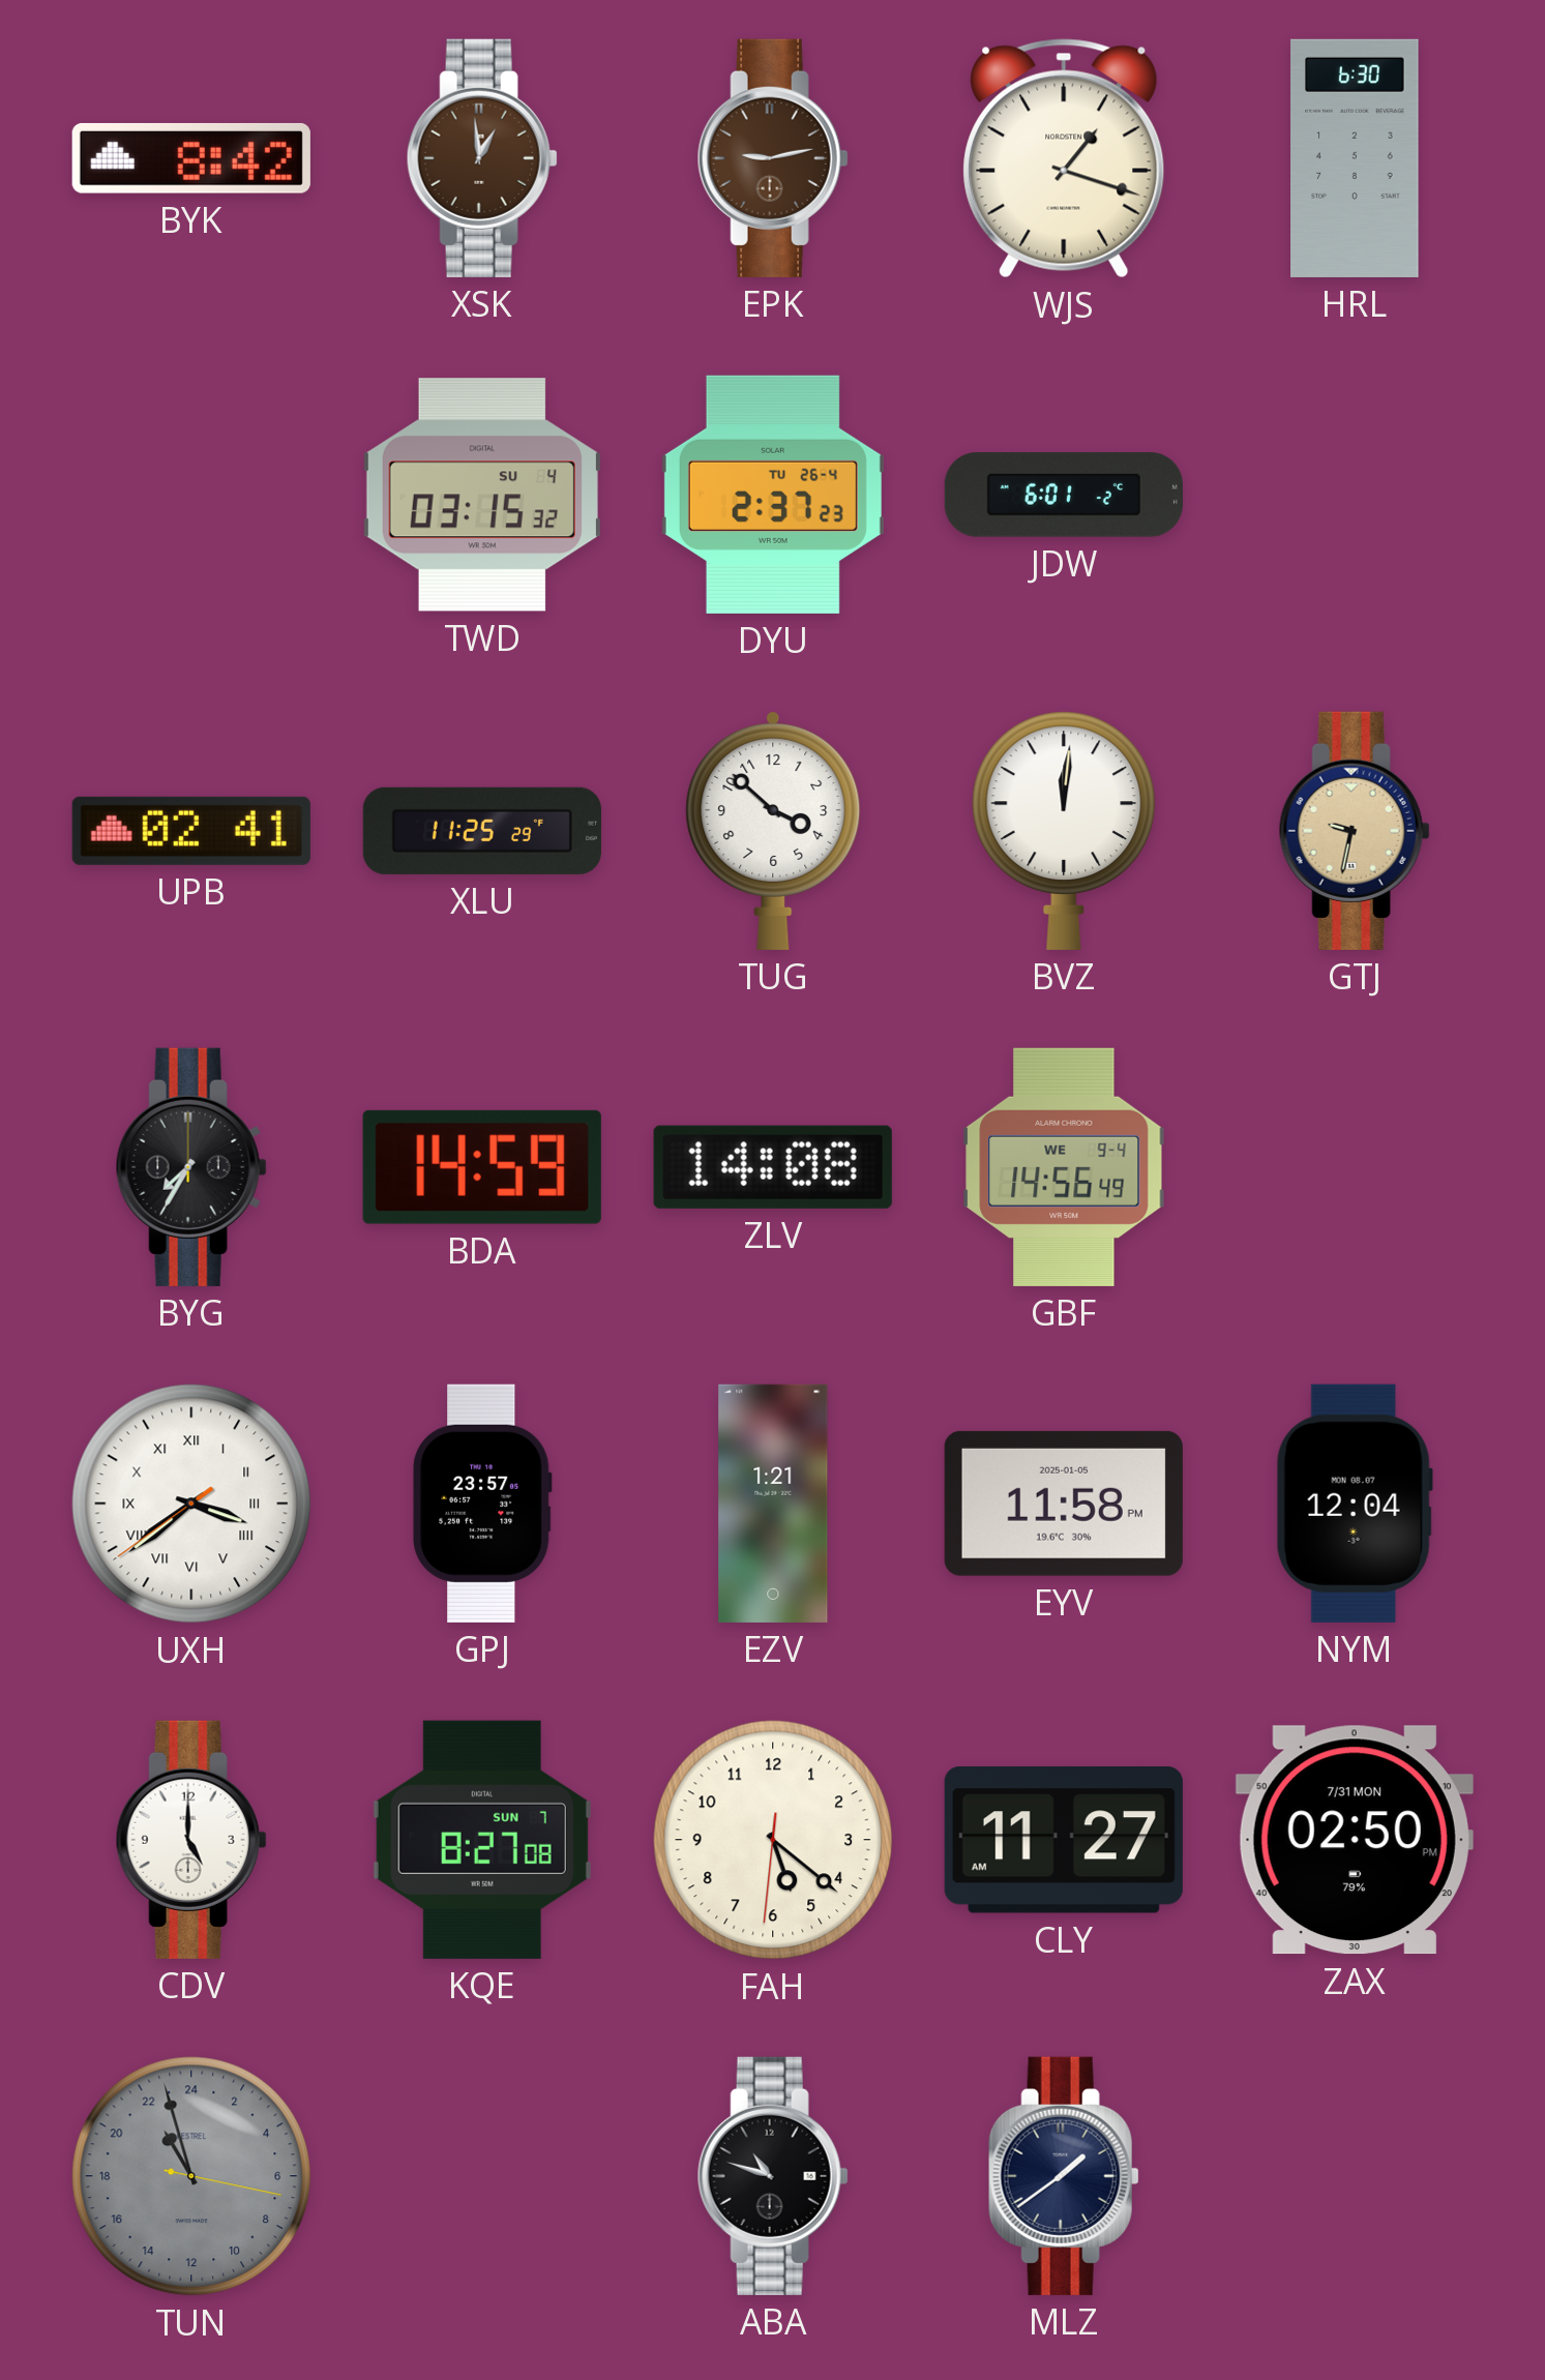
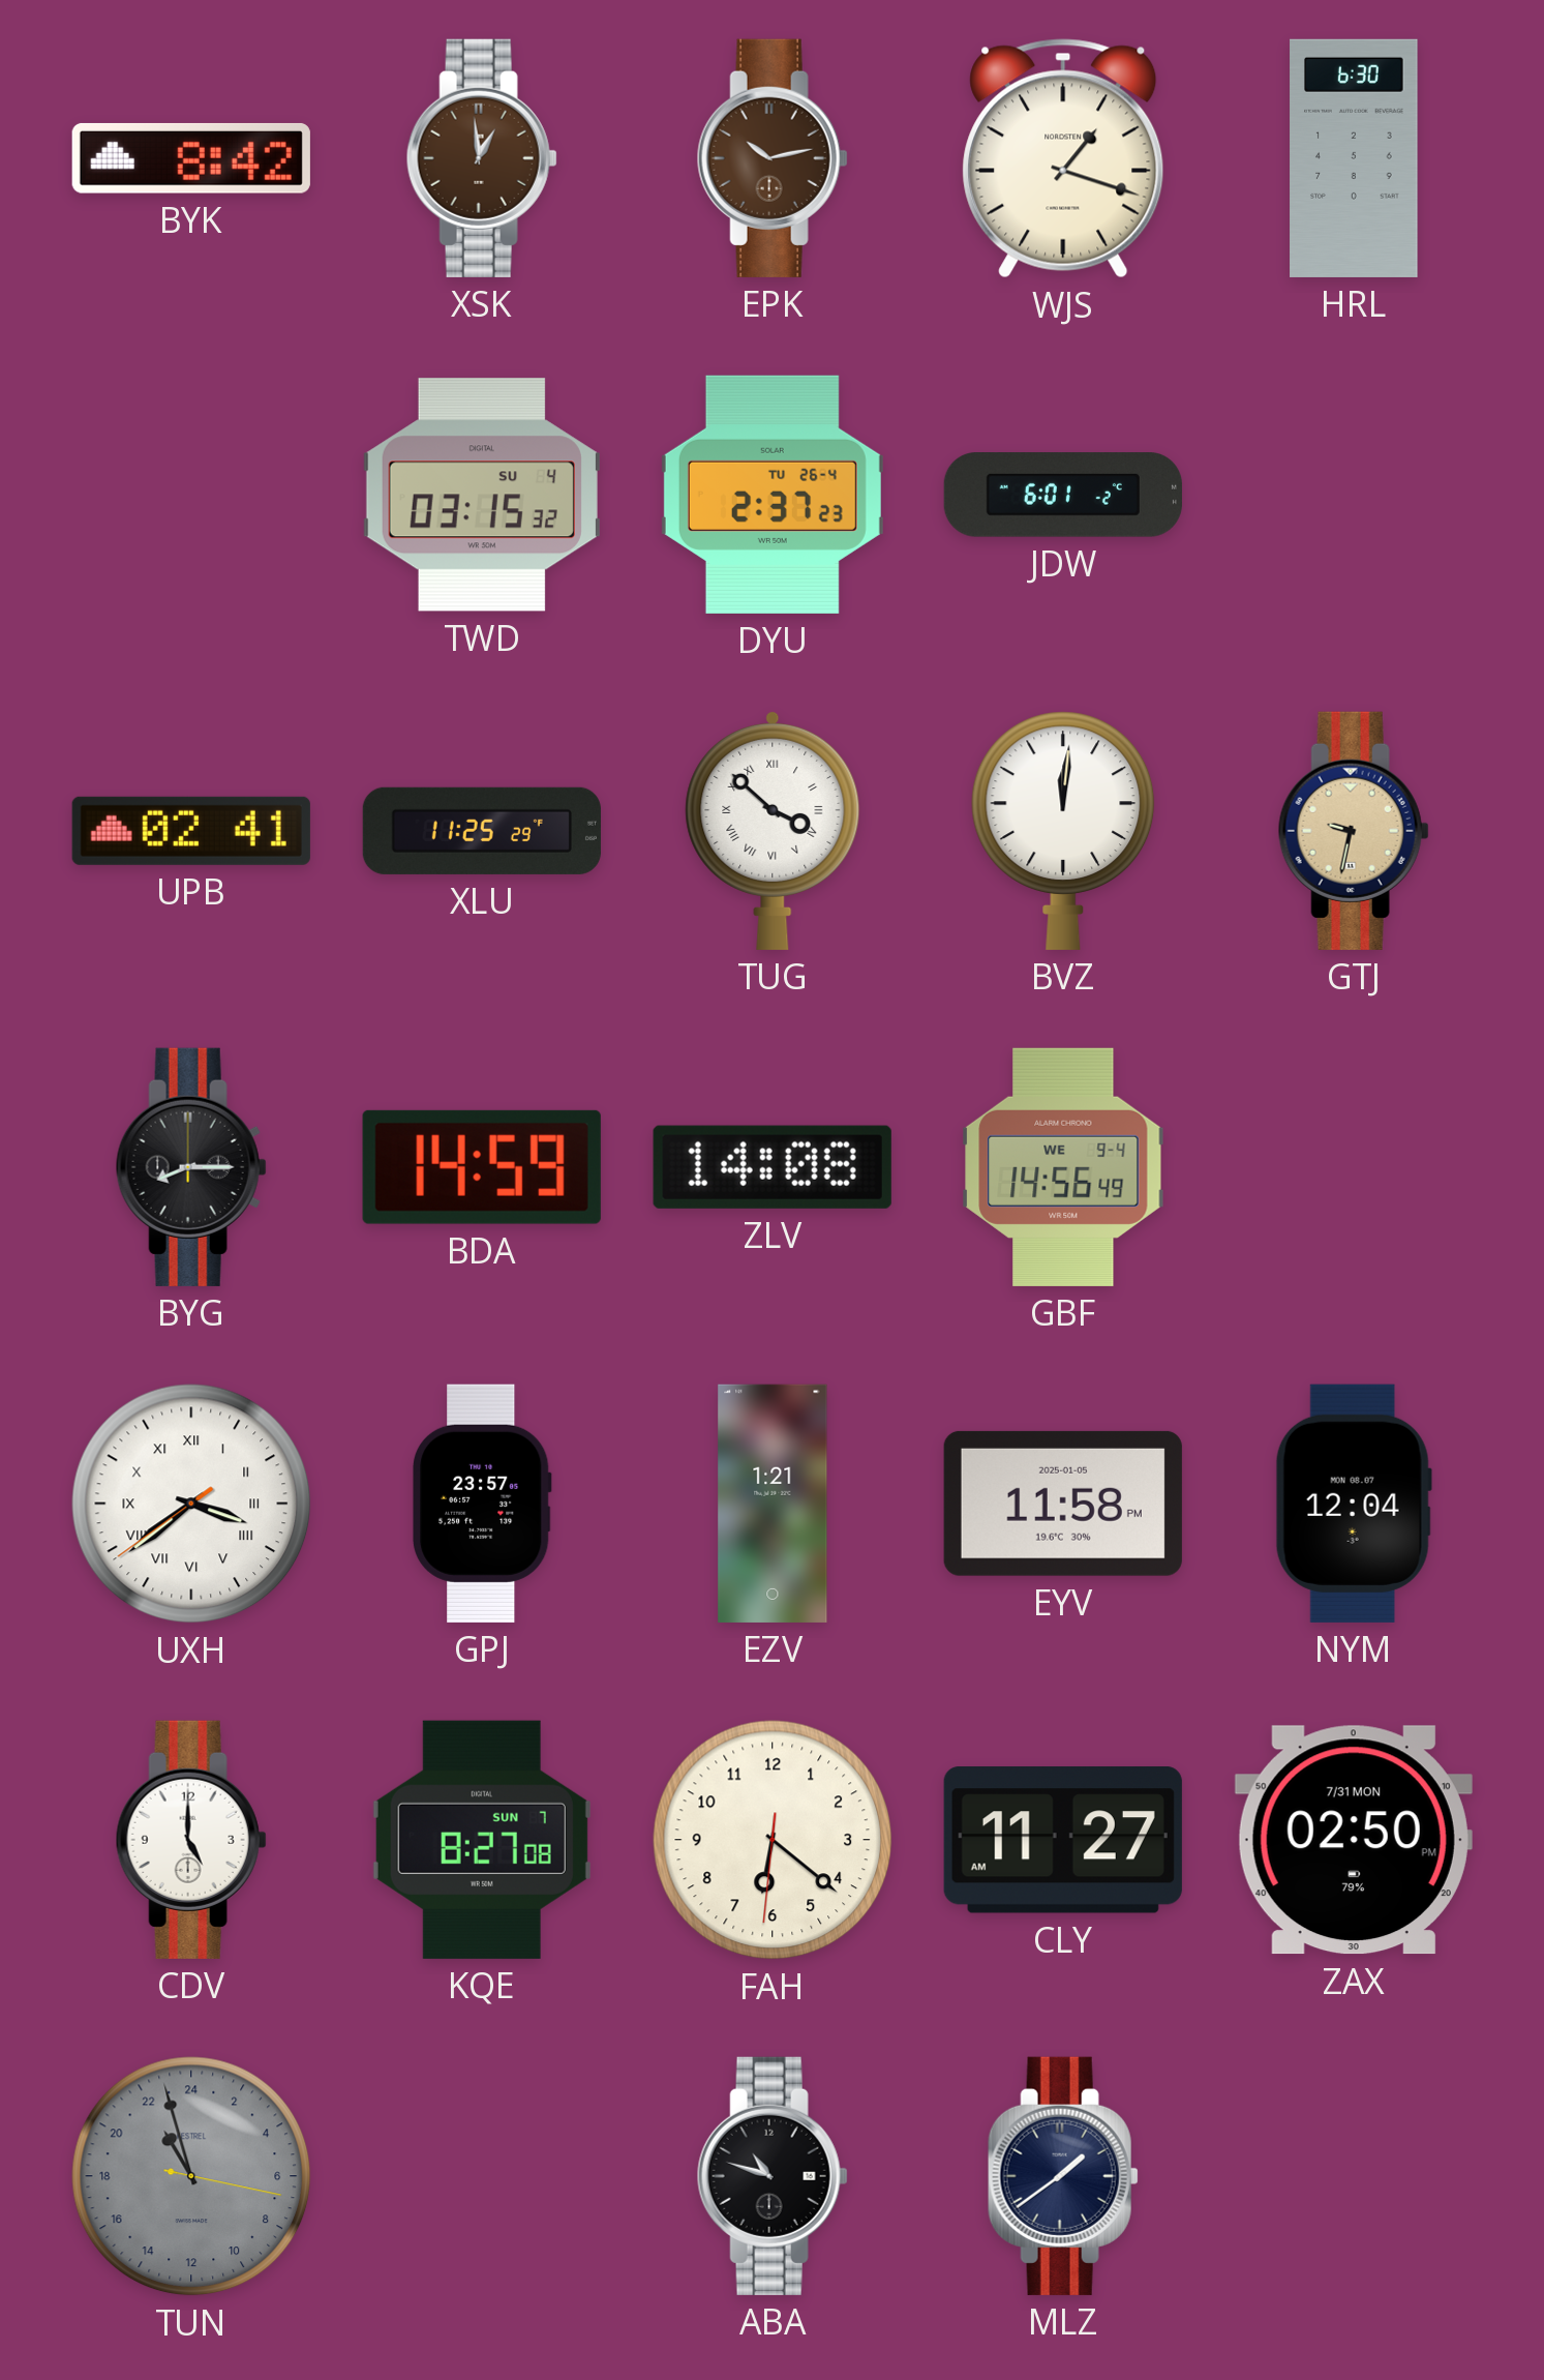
EPK: 9:13 -> 10:13 (773, 158)
TUG numerals: Arabic -> Roman (773, 830)
BYG: 7:35 -> 8:15 (191, 1167)
FAH: 5:21 -> 6:21 (773, 1840)
